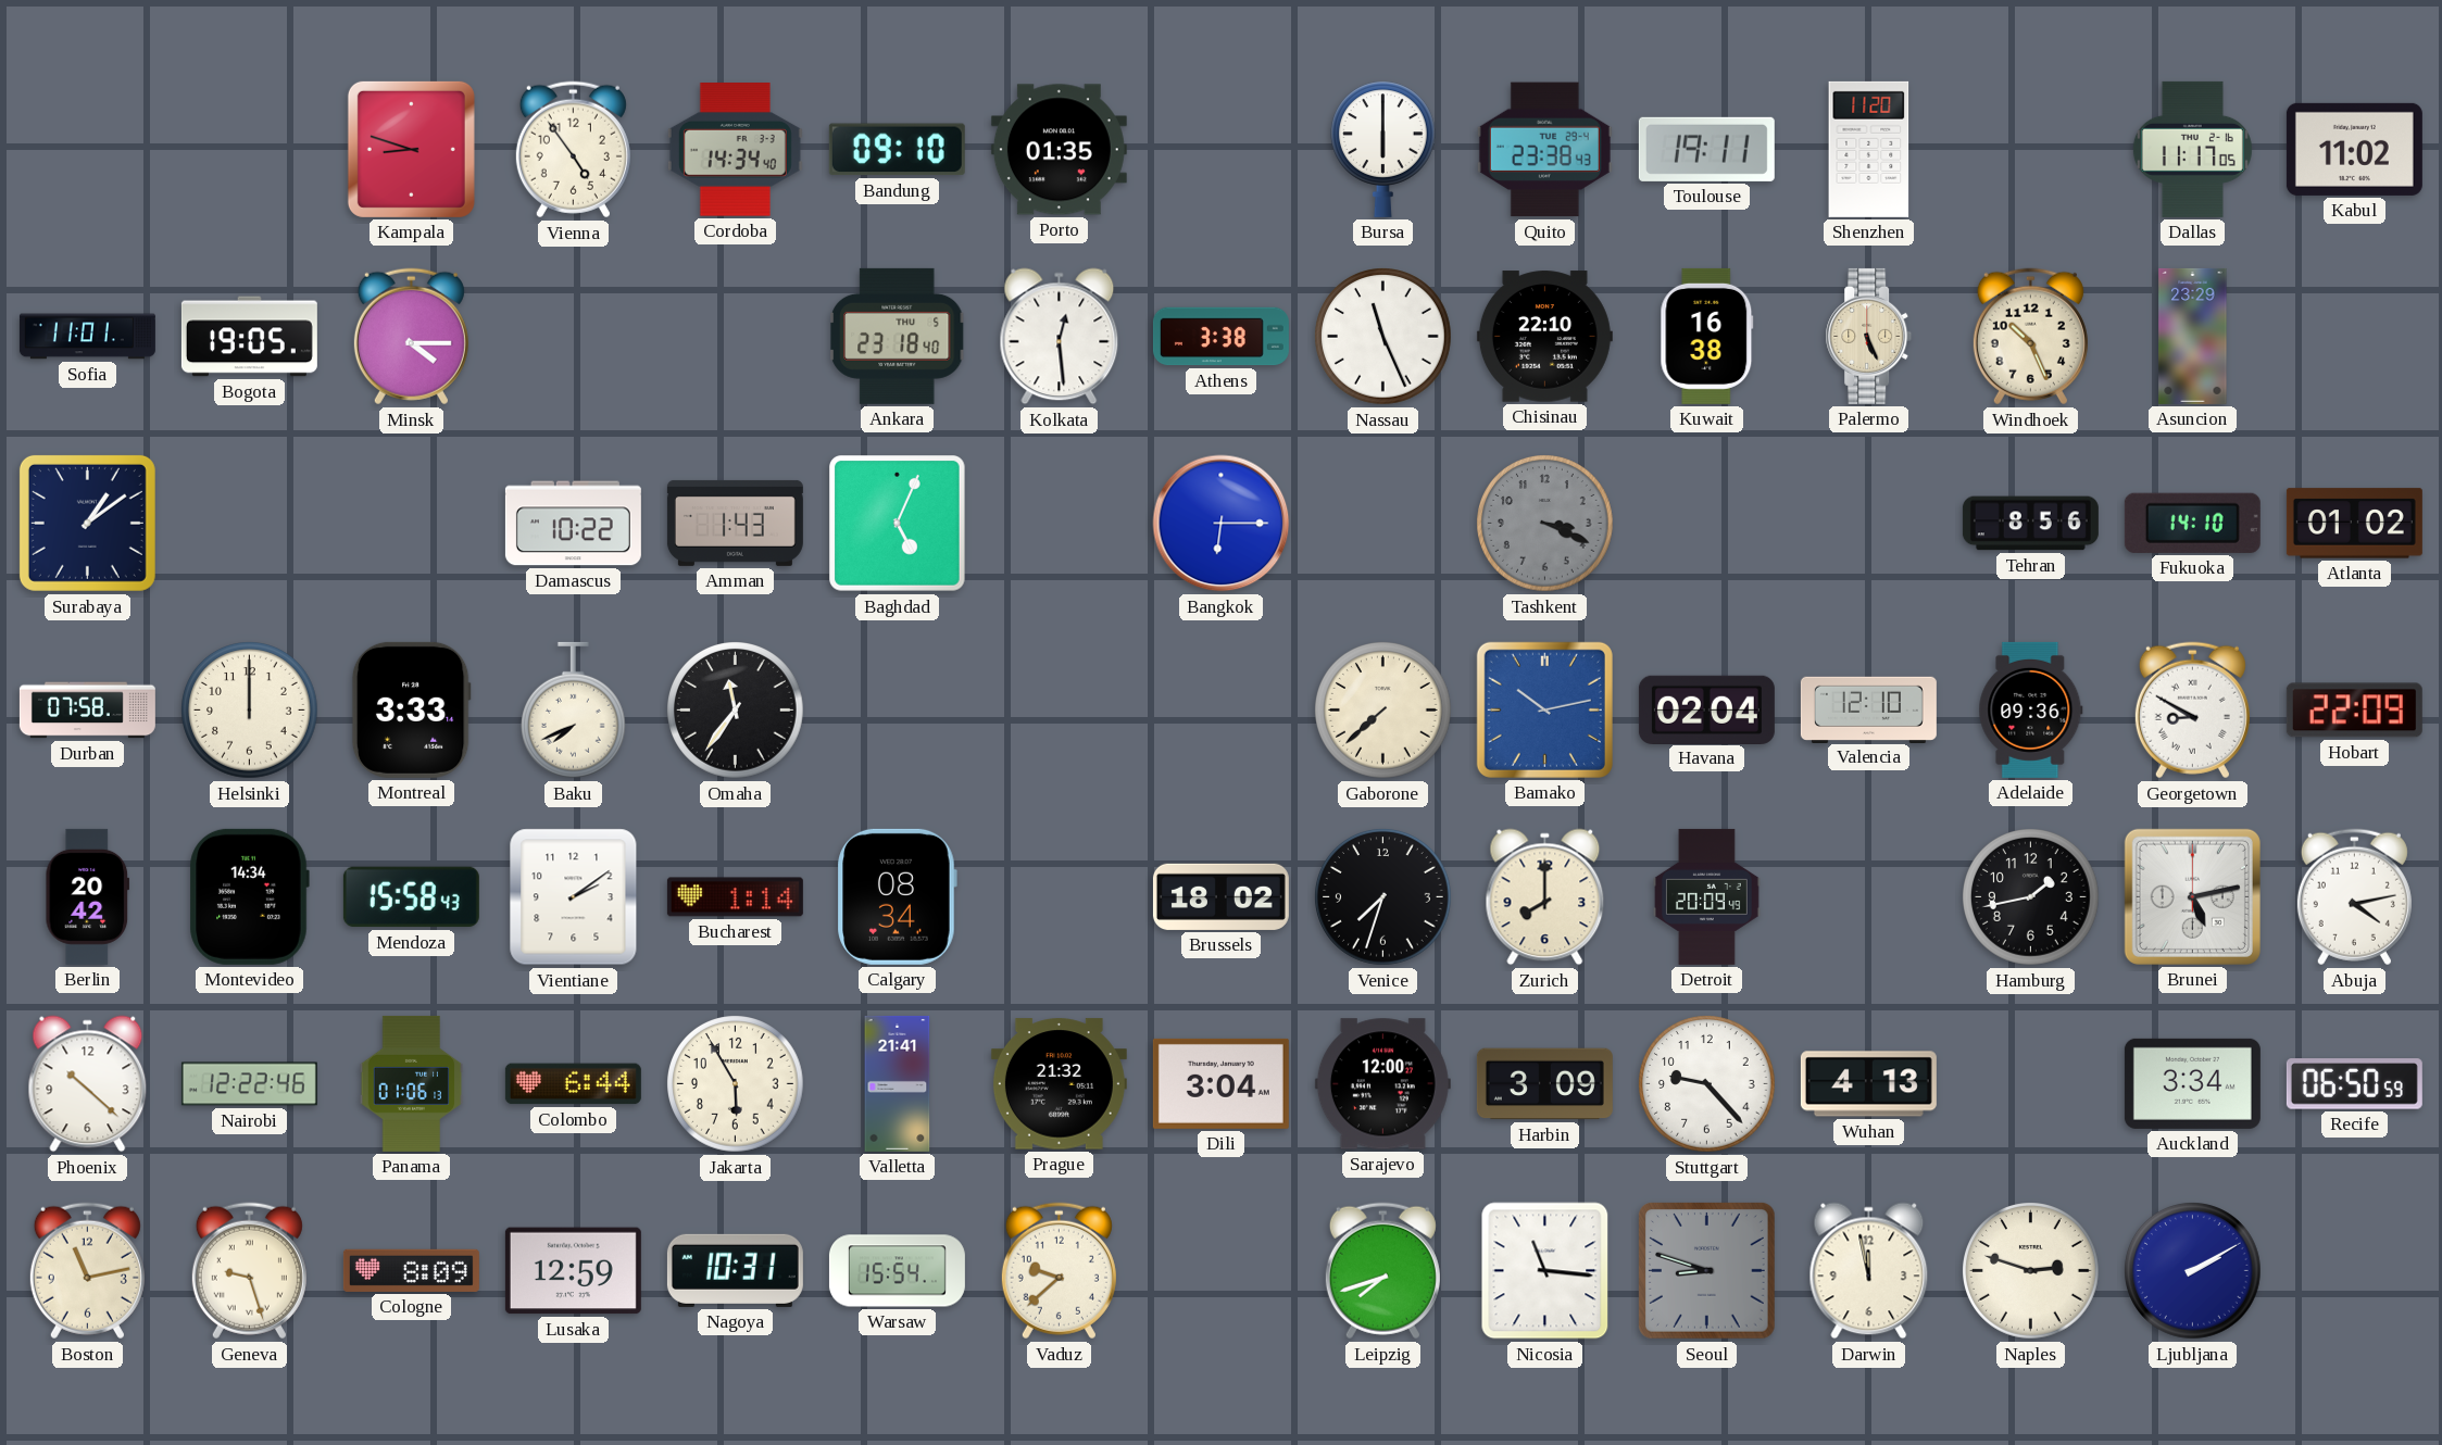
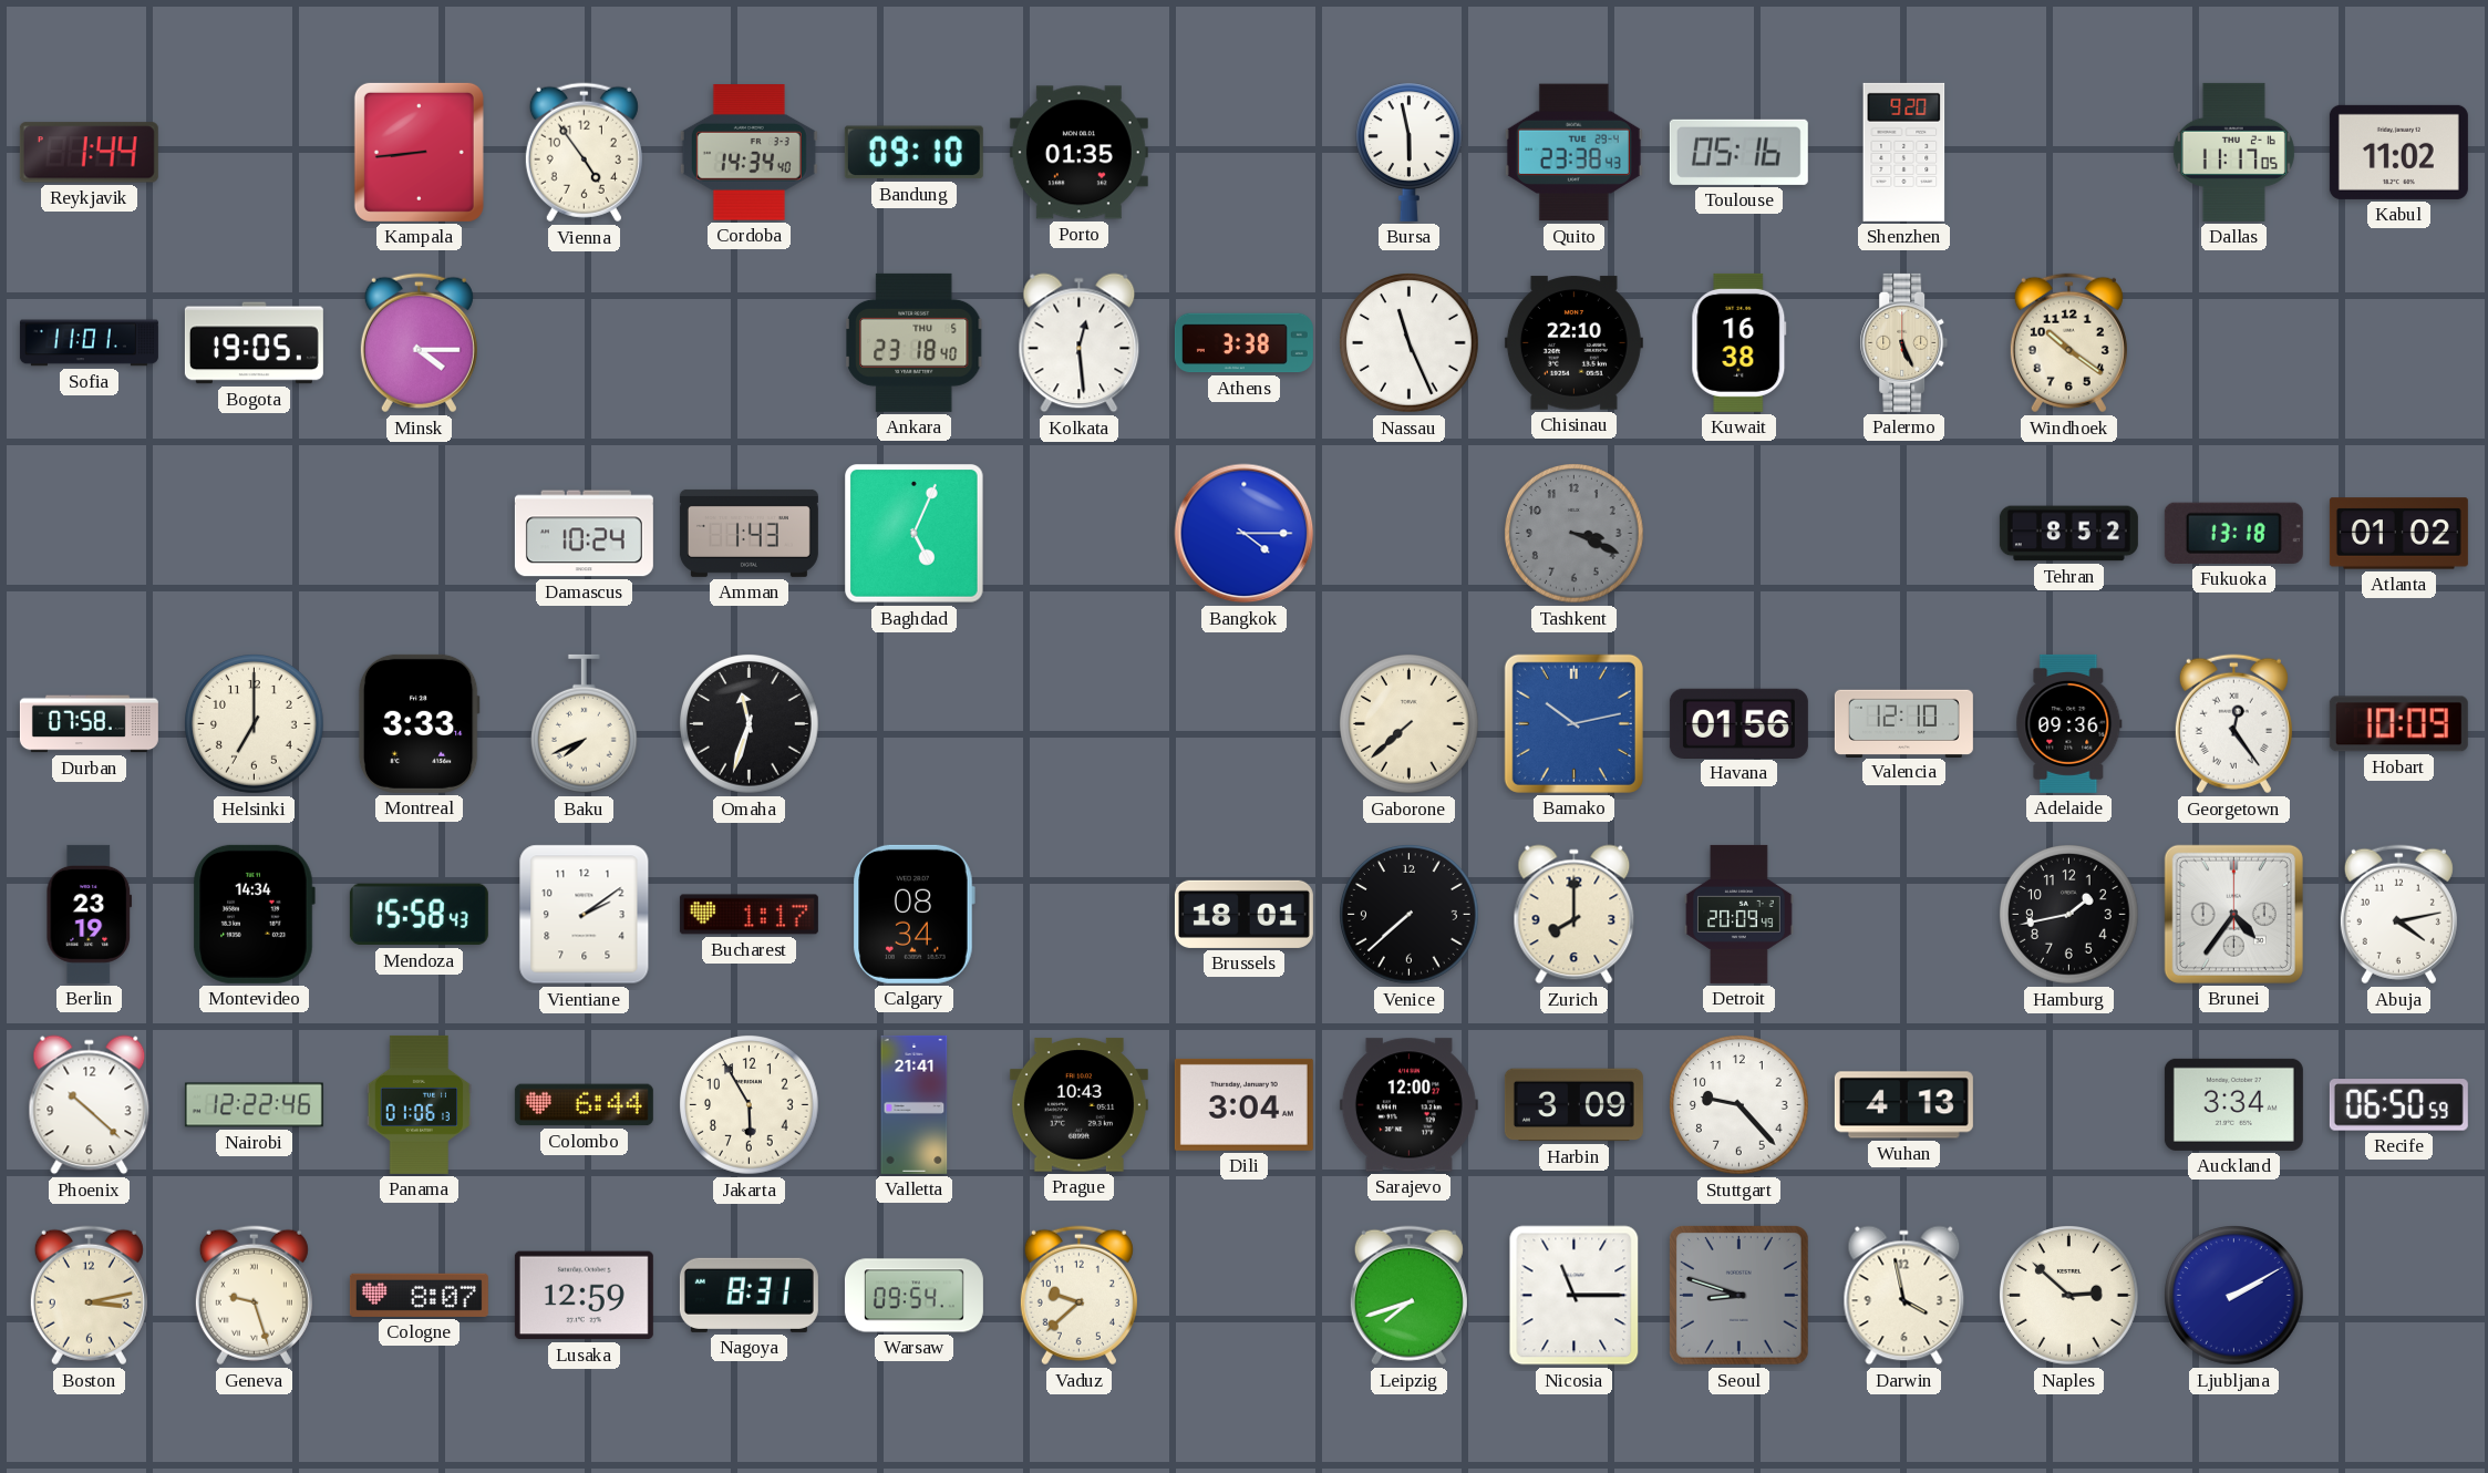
Reykjavik: none -> 1:44 (89, 153)
Kampala: 8:48 -> 8:44 (419, 152)
Bursa: 6:00 -> 5:58 (1408, 152)
Toulouse: 19:11 -> 05:16 (1738, 152)
Shenzhen: 11:20 -> 9:20 (1904, 152)
Windhoek: 10:26 -> 10:21 (2068, 343)
Asuncion: 23:29 -> none (2193, 336)
Surabaya: 1:09 -> none (87, 523)
Damascus: 10:22 -> 10:24 (584, 534)
Bangkok: 6:15 -> 4:15 (1245, 534)
Tehran: 8:56 -> 8:52 (2068, 534)
Fukuoka: 14:10 -> 13:18 (2233, 533)
Helsinki: 12:00 -> 7:00 (255, 724)
Omaha: 11:36 -> 11:33 (750, 724)
Havana: 02:04 -> 01:56 (1738, 723)
Georgetown: 8:50 -> 12:24 (2233, 724)
Hobart: 22:09 -> 10:09 (2398, 724)
Berlin: 20:42 -> 23:19 (90, 914)
Bucharest: 1:14 -> 1:17 (749, 915)
Brussels: 18:02 -> 18:01 (1243, 914)
Venice: 7:33 -> 7:38 (1410, 915)
Brunei: 5:13 -> 4:36 (2233, 914)
Prague: 21:32 -> 10:43 (1078, 1105)
Boston: 11:13 -> 3:13 (89, 1296)
Cologne: 8:09 -> 8:07 (419, 1295)
Nagoya: 10:31 -> 8:31 (749, 1295)
Warsaw: 15:54 -> 09:54 (913, 1296)
Nicosia: 11:16 -> 11:15 (1575, 1296)
Darwin: 11:58 -> 3:58 (1904, 1296)
Naples: 2:48 -> 2:52 (2069, 1296)
